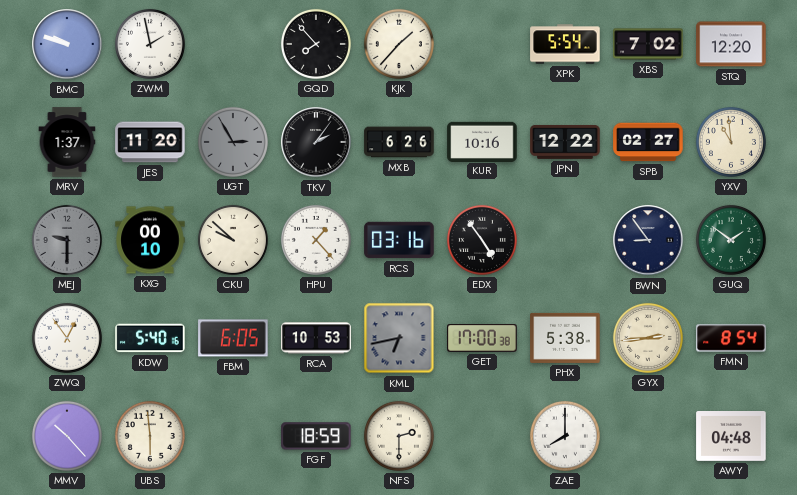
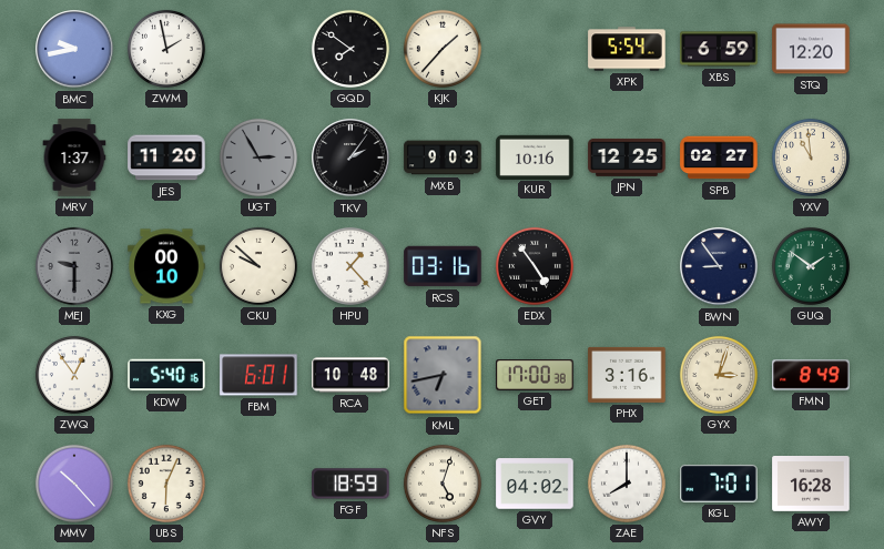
BMC: 9:48 -> 9:43 (74, 49)
GQD: 7:53 -> 7:51 (350, 49)
XBS: 7:02 -> 6:59 (719, 49)
MXB: 6:26 -> 9:03 (443, 157)
JPN: 12:22 -> 12:25 (627, 157)
FBM: 6:05 -> 6:01 (258, 375)
RCA: 10:53 -> 10:48 (350, 375)
PHX: 5:38 -> 3:16 (627, 375)
GYX: 2:44 -> 3:03 (719, 375)
FMN: 8:54 -> 8:49 (811, 375)
UBS: 5:59 -> 6:04 (166, 484)
NFS: 2:30 -> 5:03 (443, 484)
GVY: none -> 04:02 (535, 484)
KGL: none -> 7:01 (719, 484)
AWY: 04:48 -> 16:28 (811, 485)
